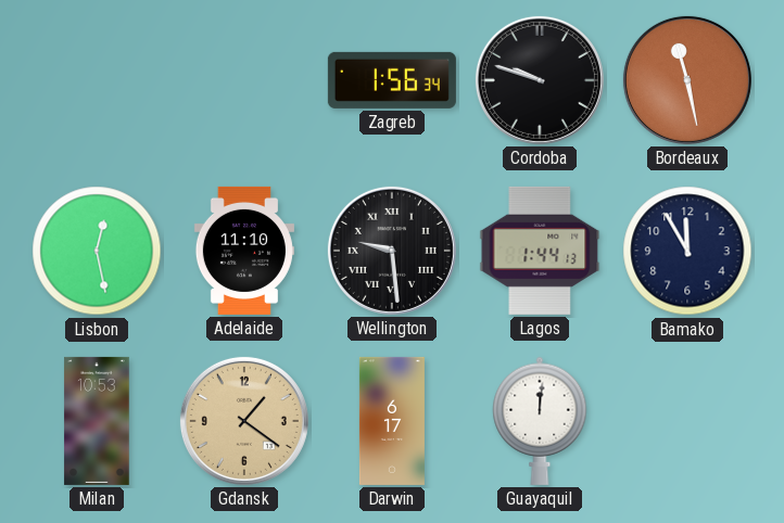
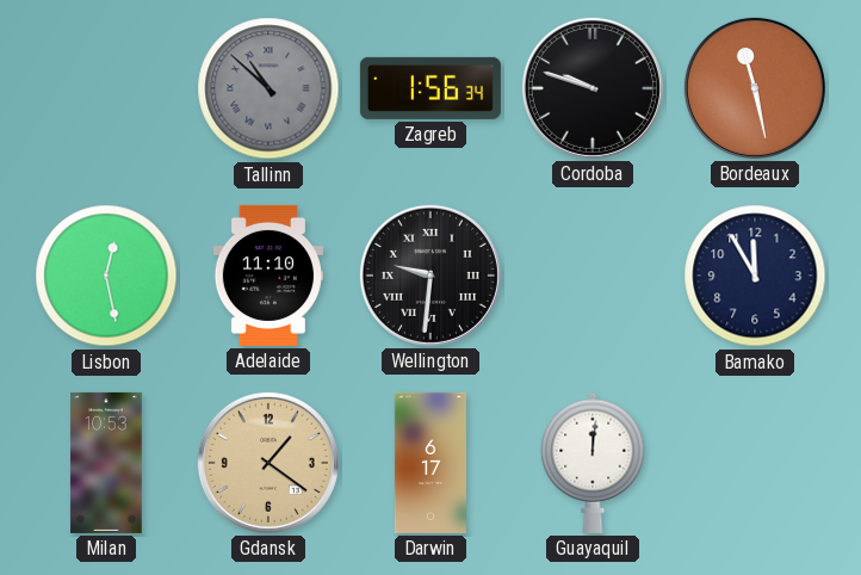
Tallinn: none -> 10:52 (268, 88)
Wellington: 9:29 -> 9:31 (430, 276)
Lagos: 1:44 -> none (540, 251)
